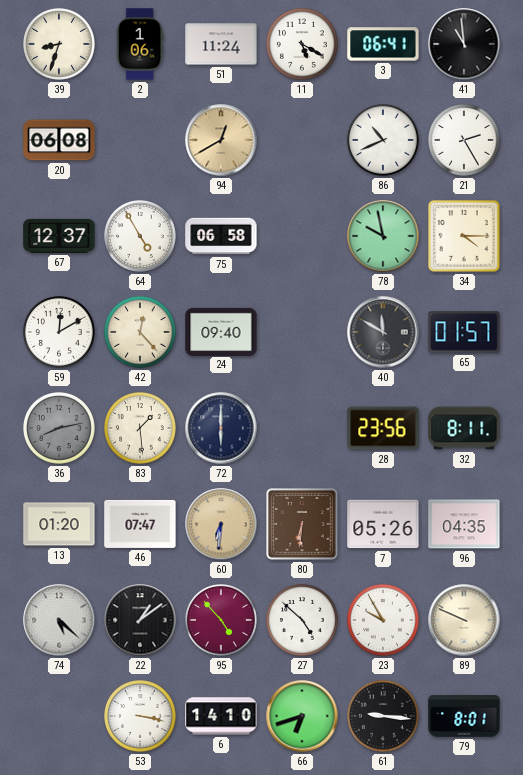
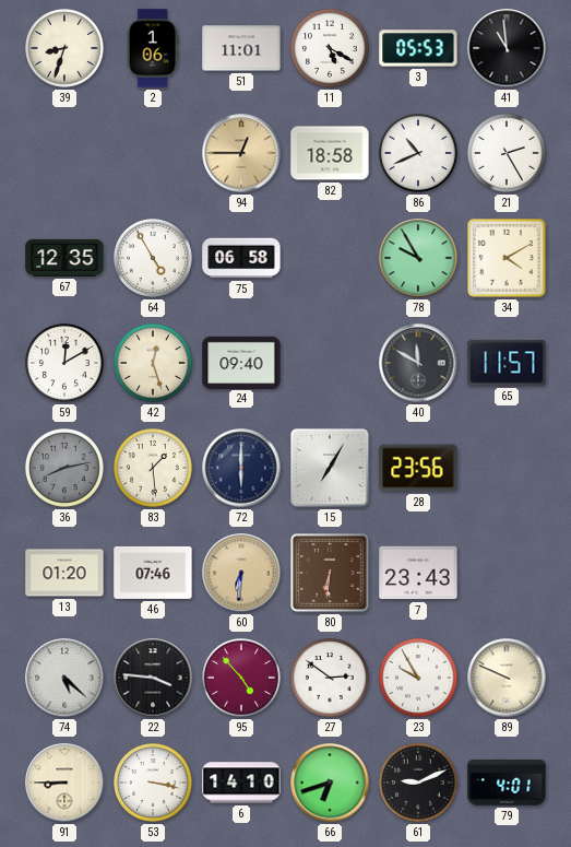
51: 11:24 -> 11:01 (241, 48)
3: 06:41 -> 05:53 (418, 48)
20: 06:08 -> none (59, 140)
94: 12:40 -> 12:45 (241, 153)
82: none -> 18:58 (330, 153)
67: 12:37 -> 12:35 (64, 258)
78: 9:58 -> 9:55 (418, 258)
34: 4:15 -> 4:10 (508, 259)
42: 12:23 -> 12:27 (154, 364)
65: 01:57 -> 11:57 (507, 363)
15: none -> 7:05 (331, 469)
32: 8:11 -> none (464, 428)
46: 07:47 -> 07:46 (153, 573)
7: 05:26 -> 23:43 (418, 573)
96: 04:35 -> none (464, 524)
22: 1:09 -> 3:46 (153, 678)
27: 4:52 -> 2:51 (331, 679)
91: none -> 8:45 (64, 783)
61: 9:16 -> 9:11 (419, 784)
79: 8:01 -> 4:01 (507, 783)
